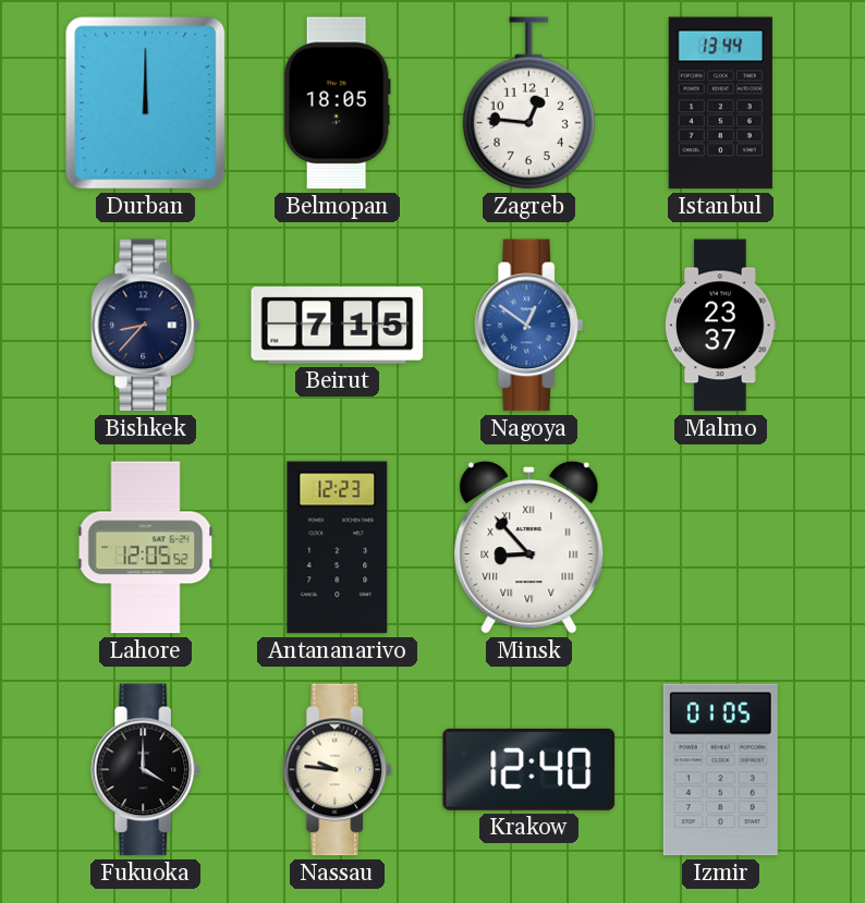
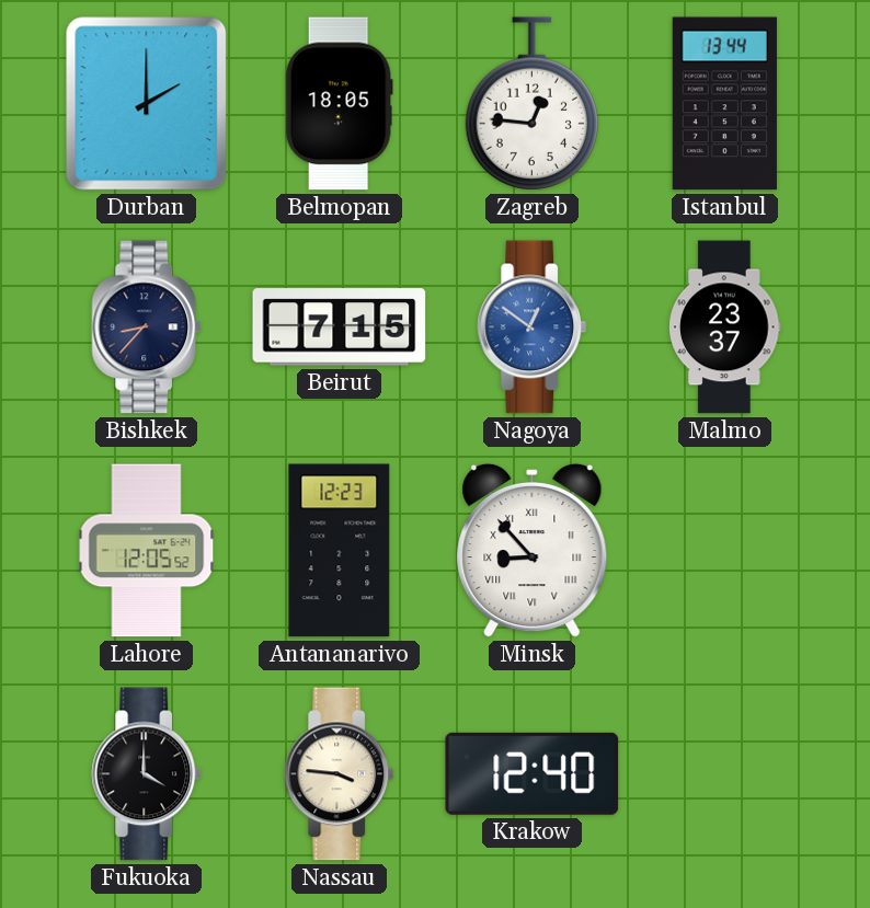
Durban: 12:00 -> 2:00 (147, 104)
Nassau: 9:46 -> 3:46 (340, 774)
Izmir: 01:05 -> none (720, 770)
